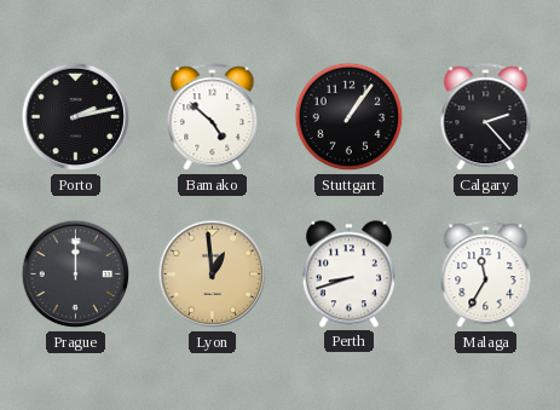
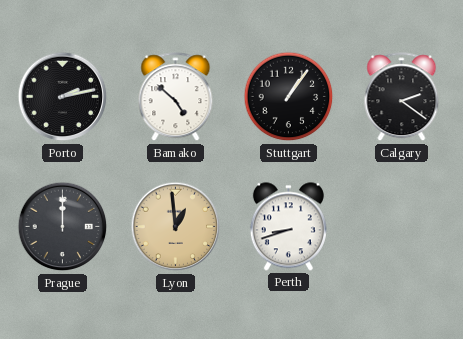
Calgary: 2:23 -> 2:21 (402, 97)
Malaga: 11:35 -> none (486, 275)
